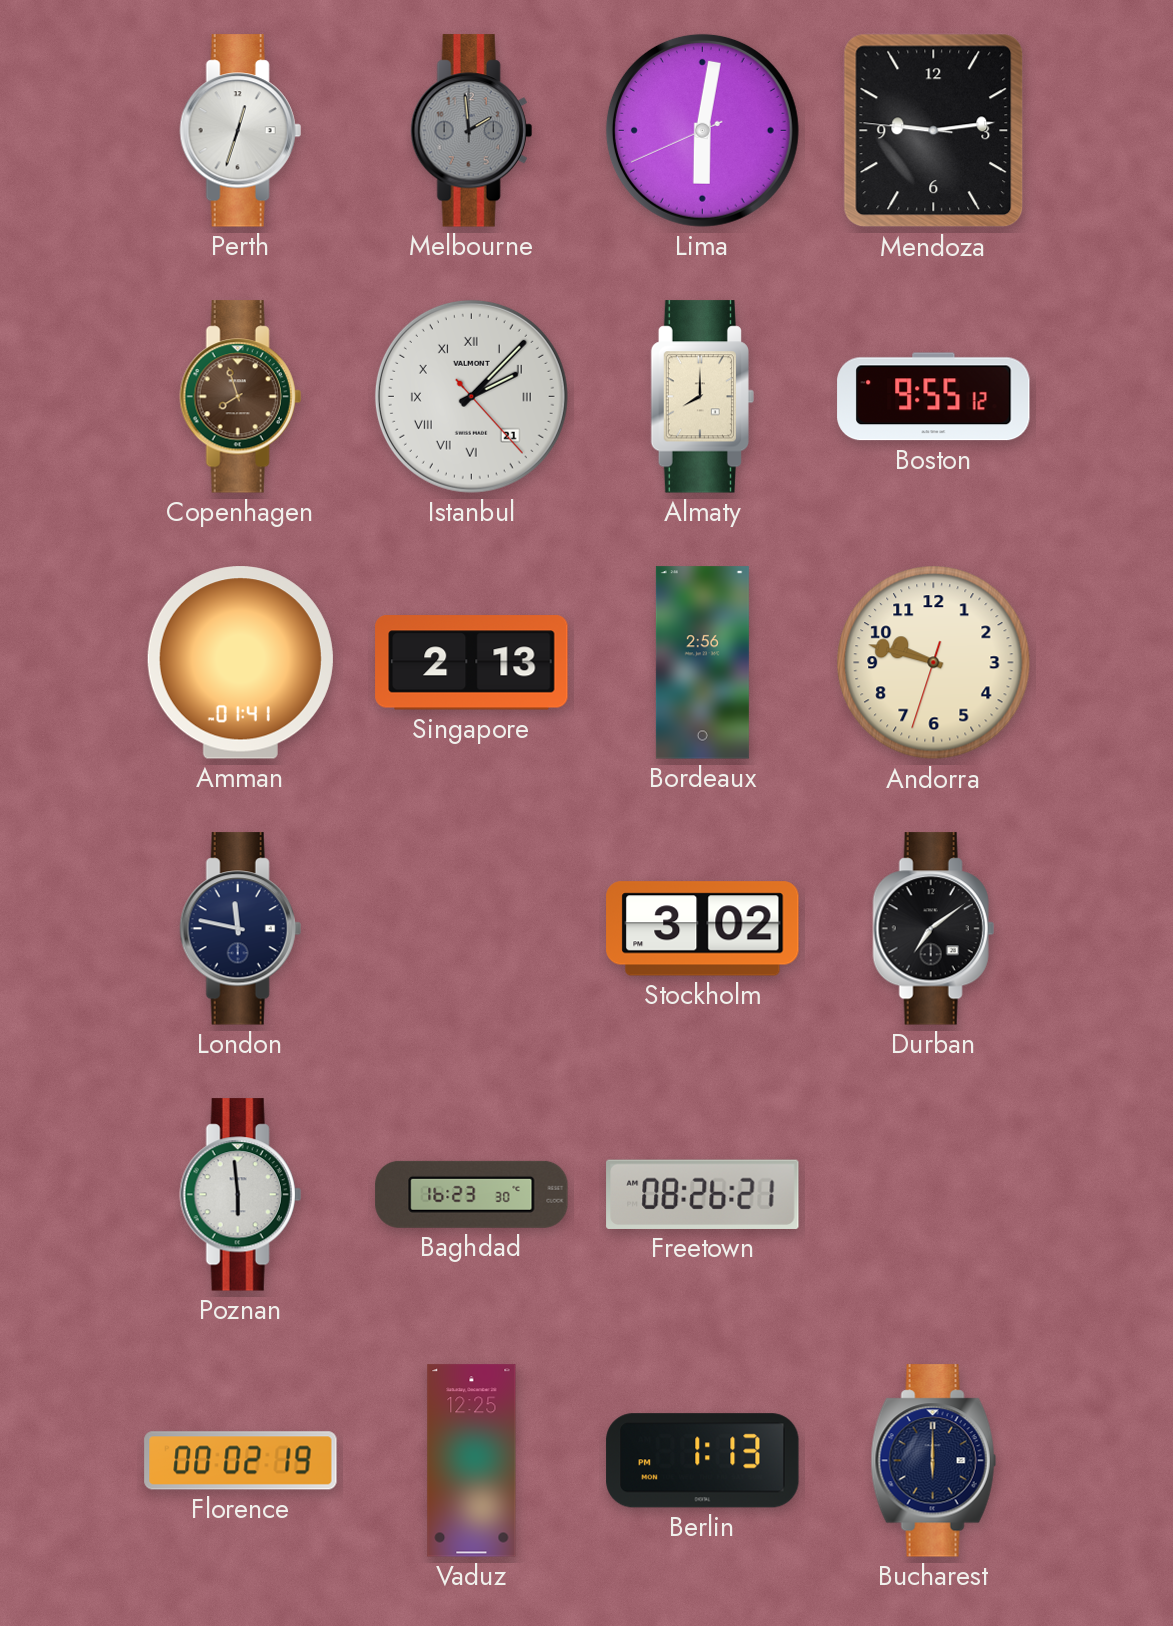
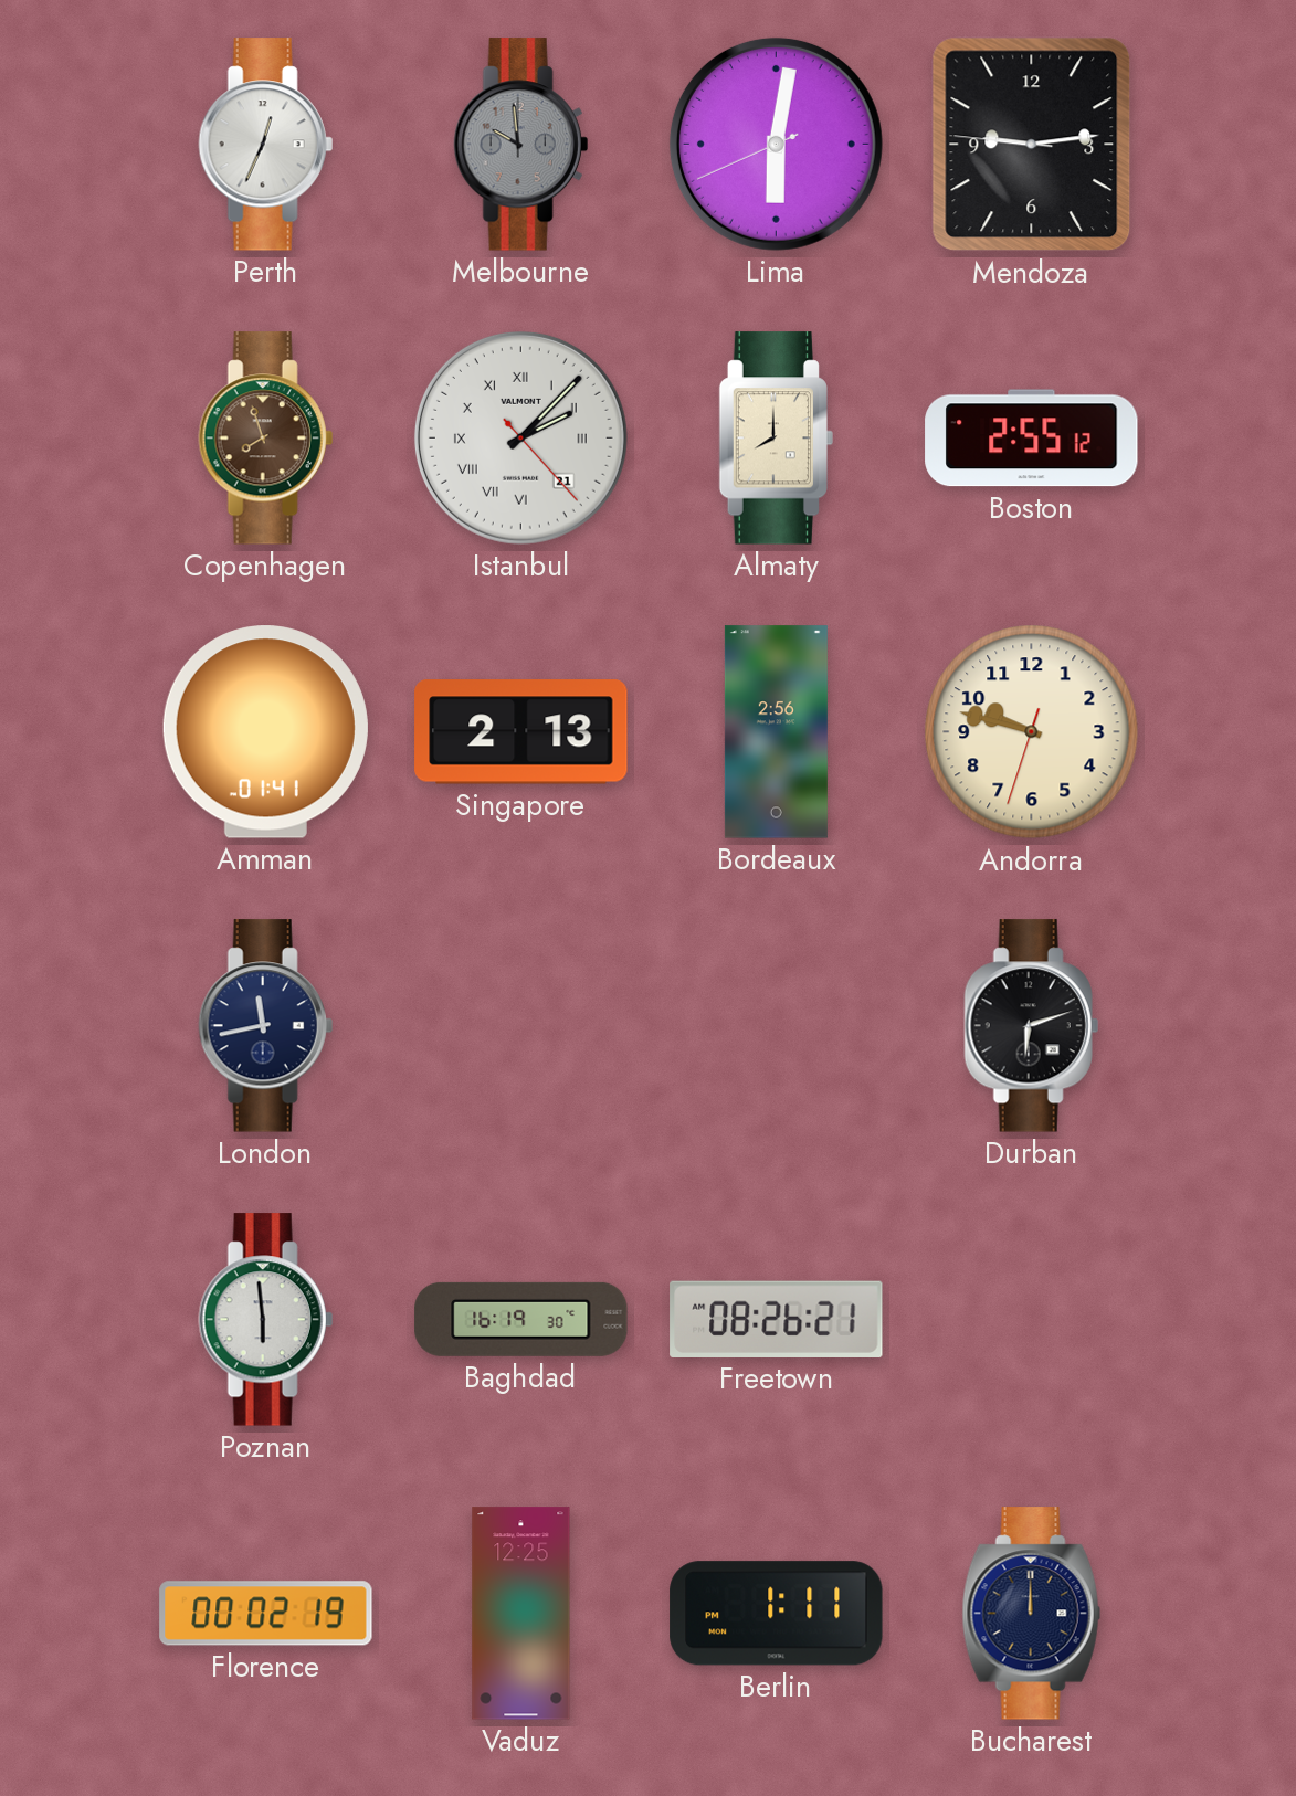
Perth: 12:33 -> 12:34 (265, 145)
Melbourne: 1:59 -> 9:59 (520, 145)
Boston: 9:55 -> 2:55 (1032, 439)
London: 11:47 -> 11:43 (265, 1026)
Stockholm: 3:02 -> none (703, 929)
Durban: 7:09 -> 6:12 (1031, 1026)
Baghdad: 16:23 -> 16:19 (521, 1319)
Berlin: 1:13 -> 1:11 (777, 1614)
Bucharest: 6:00 -> 12:00 (1031, 1614)
